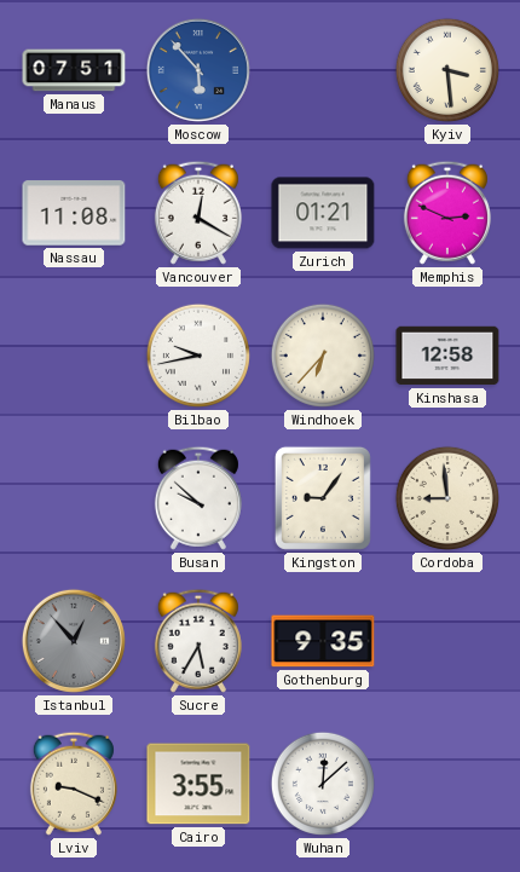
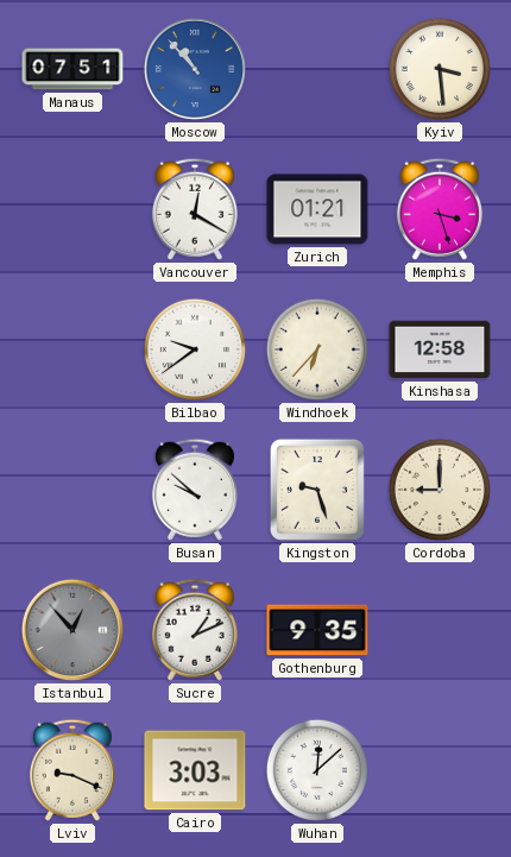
Moscow: 5:53 -> 10:53 (195, 69)
Nassau: 11:08 -> none (74, 213)
Memphis: 2:49 -> 3:27 (440, 209)
Bilbao: 9:43 -> 9:39 (195, 349)
Kingston: 9:06 -> 9:27 (317, 490)
Cordoba: 8:59 -> 9:00 (440, 490)
Sucre: 5:35 -> 1:11 (195, 630)
Cairo: 3:55 -> 3:03 (195, 770)
